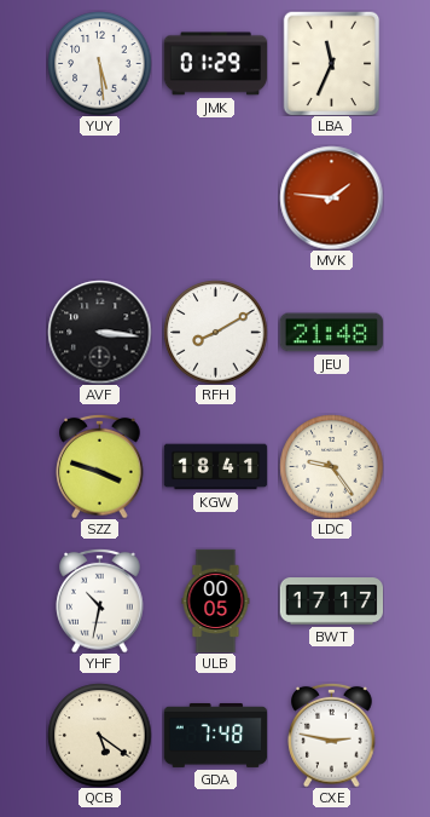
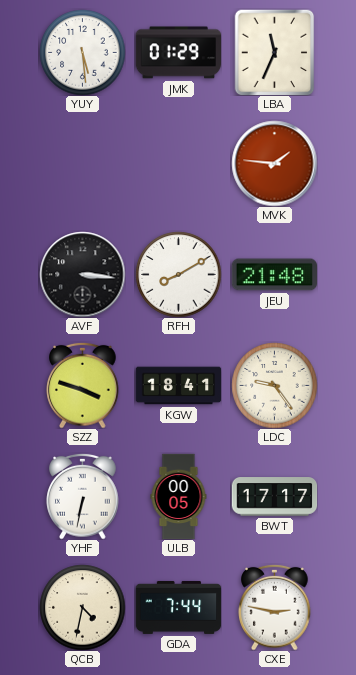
YHF: 10:32 -> 6:32 (83, 496)
QCB: 5:21 -> 4:32 (82, 607)
GDA: 7:48 -> 7:44 (178, 607)
